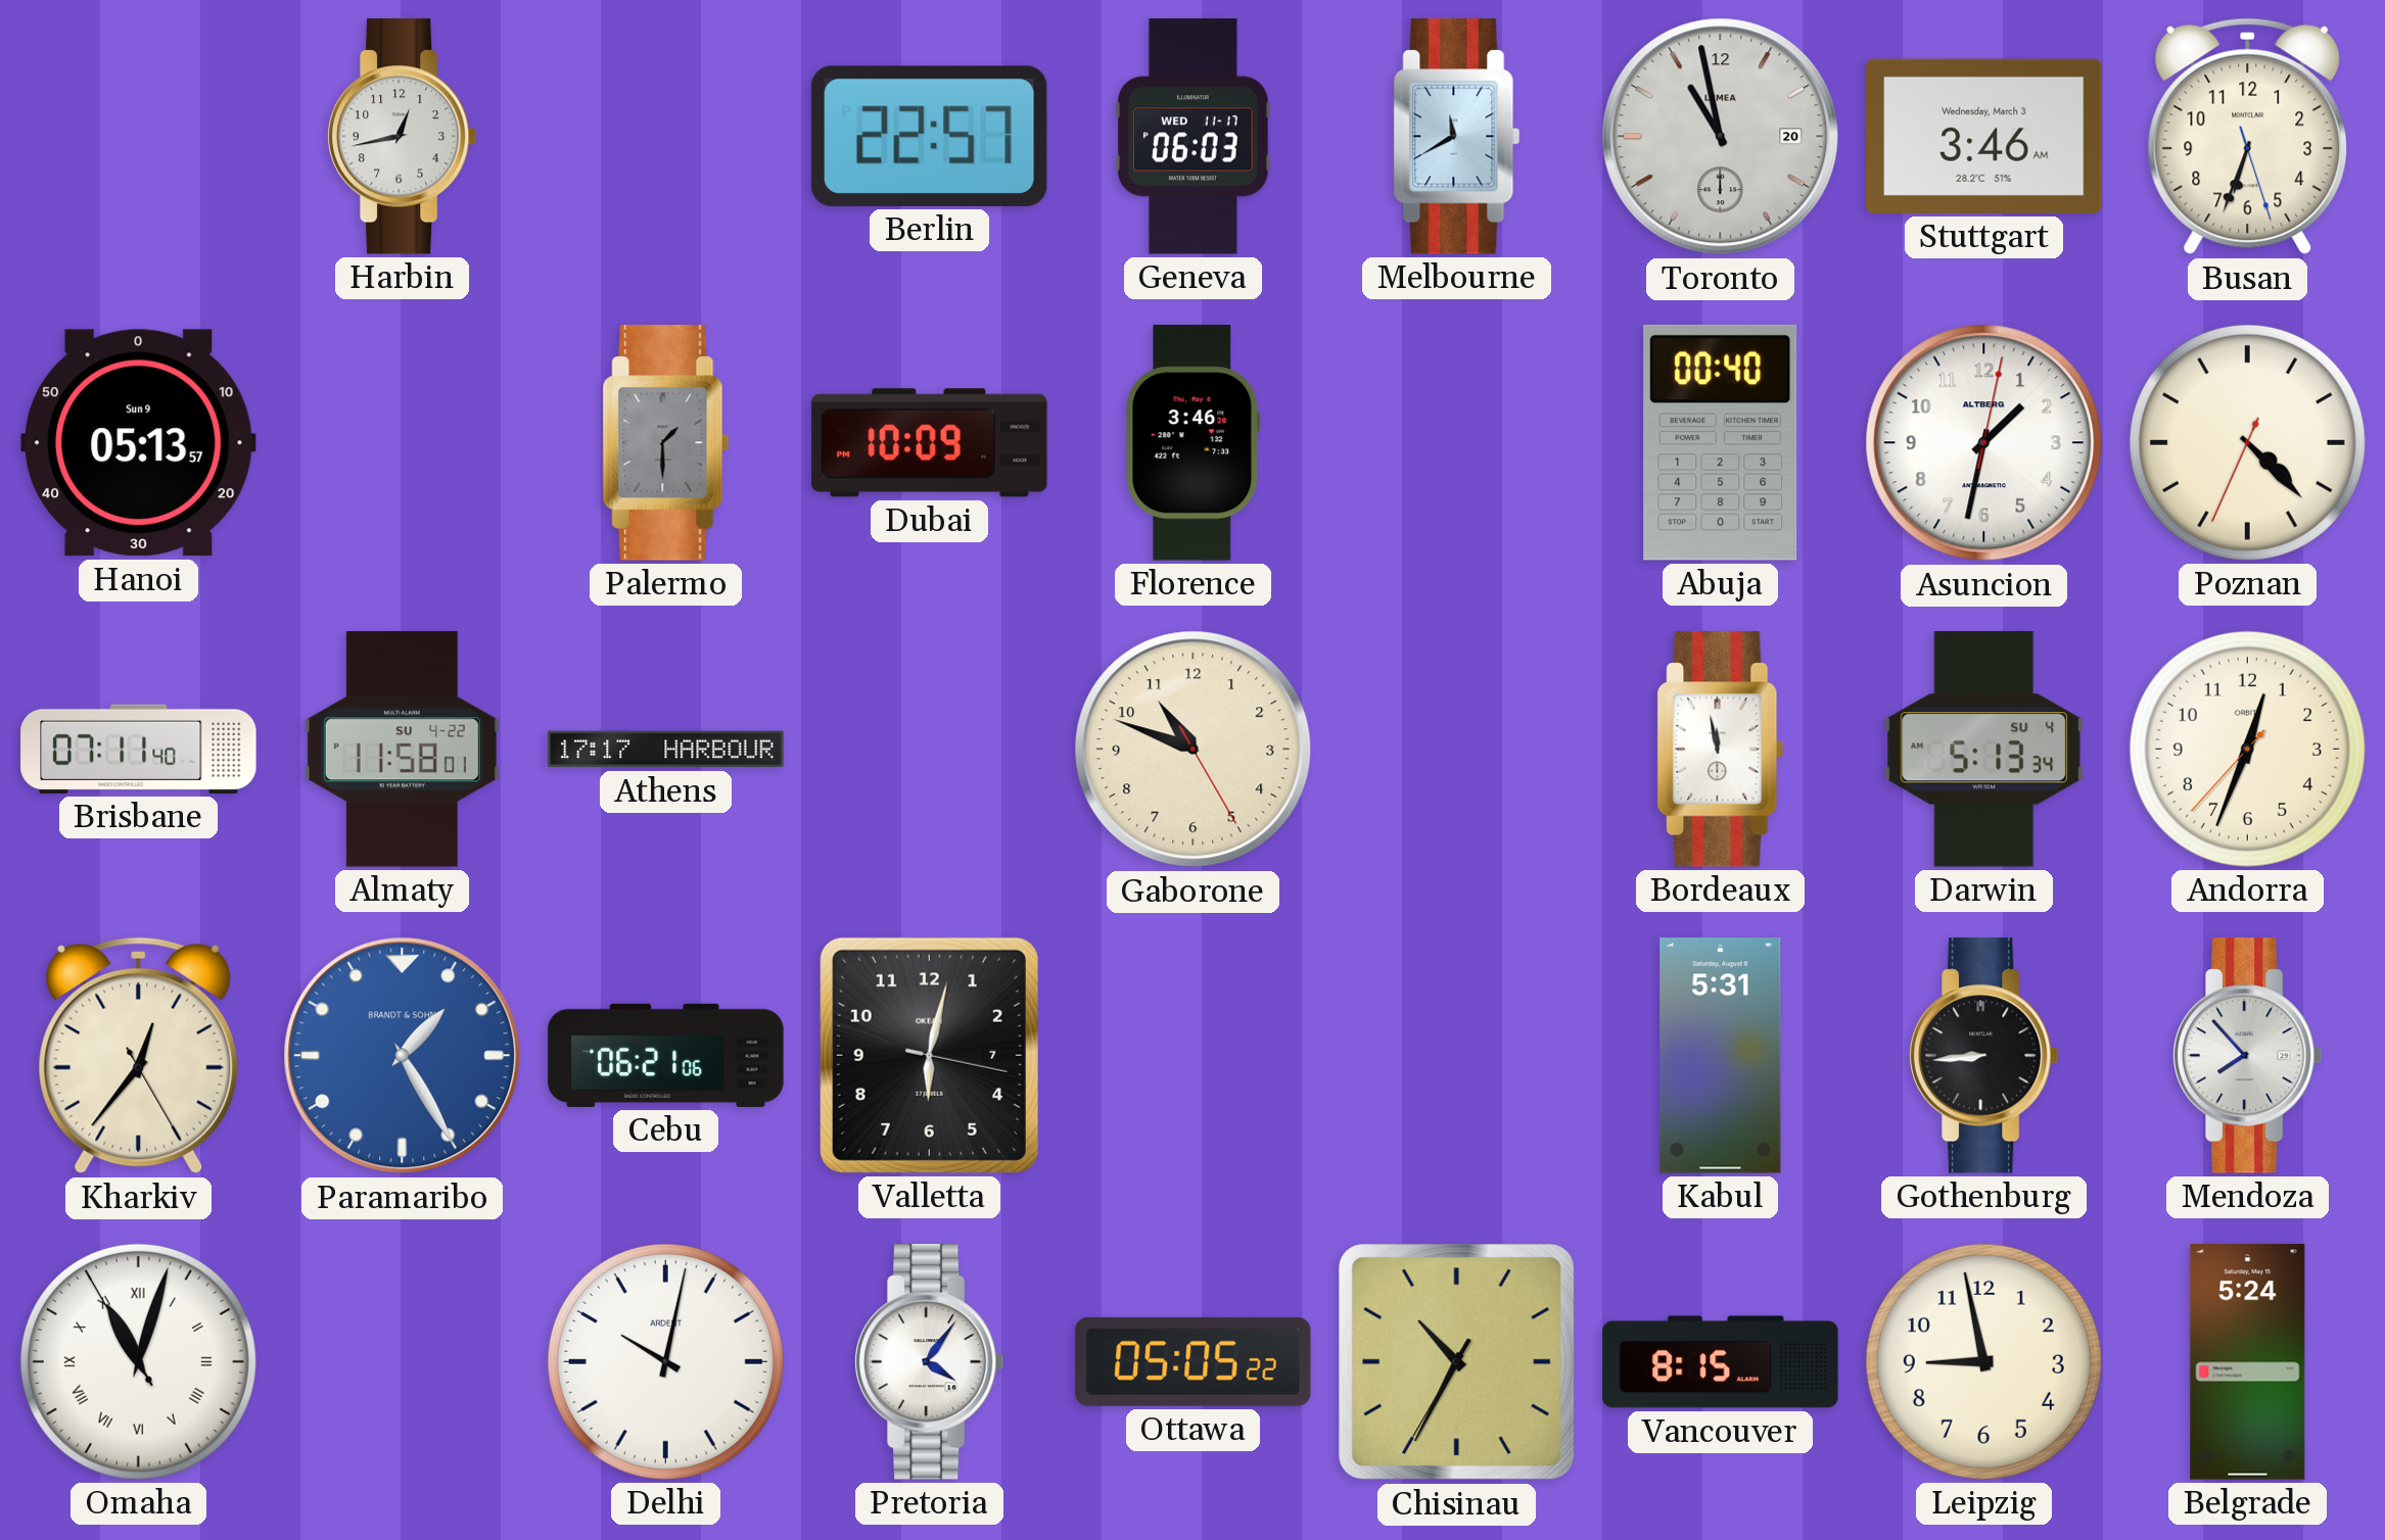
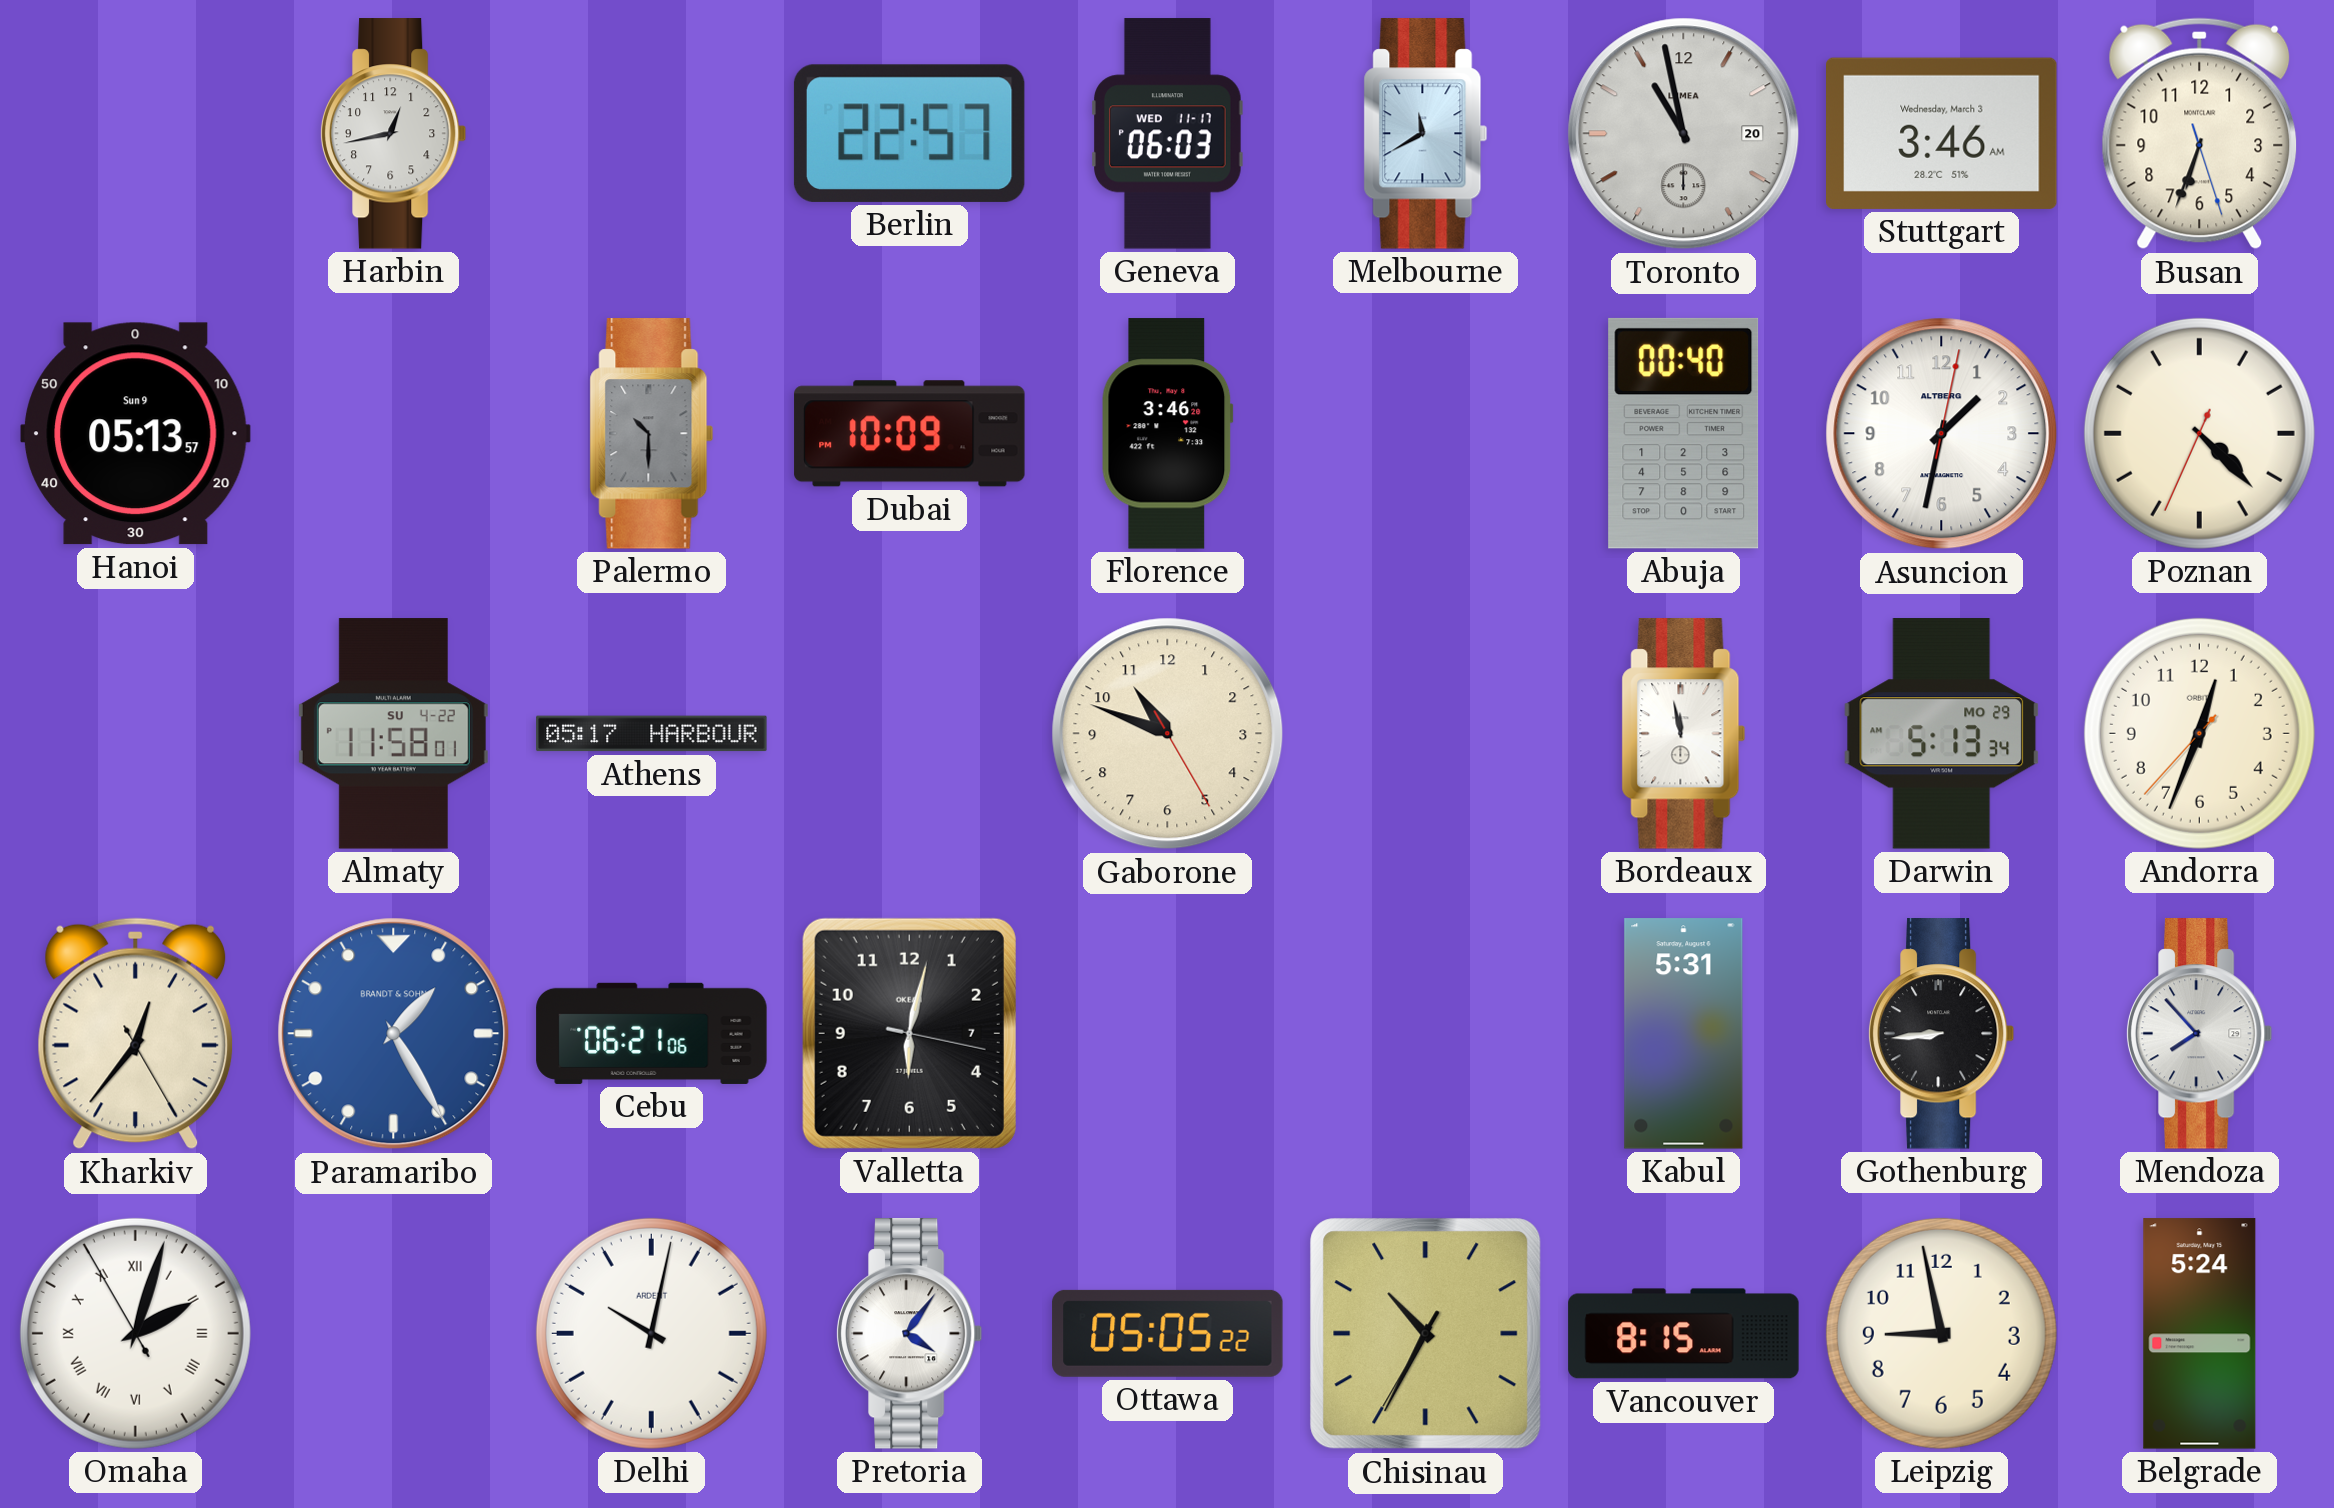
Palermo: 1:30 -> 10:30 (652, 434)
Brisbane: 07:11 -> none (139, 749)
Athens: 17:17 -> 05:17 (652, 734)
Darwin date: SU 4 -> MO 29 (1942, 734)
Omaha: 11:02 -> 2:02 (135, 1333)
